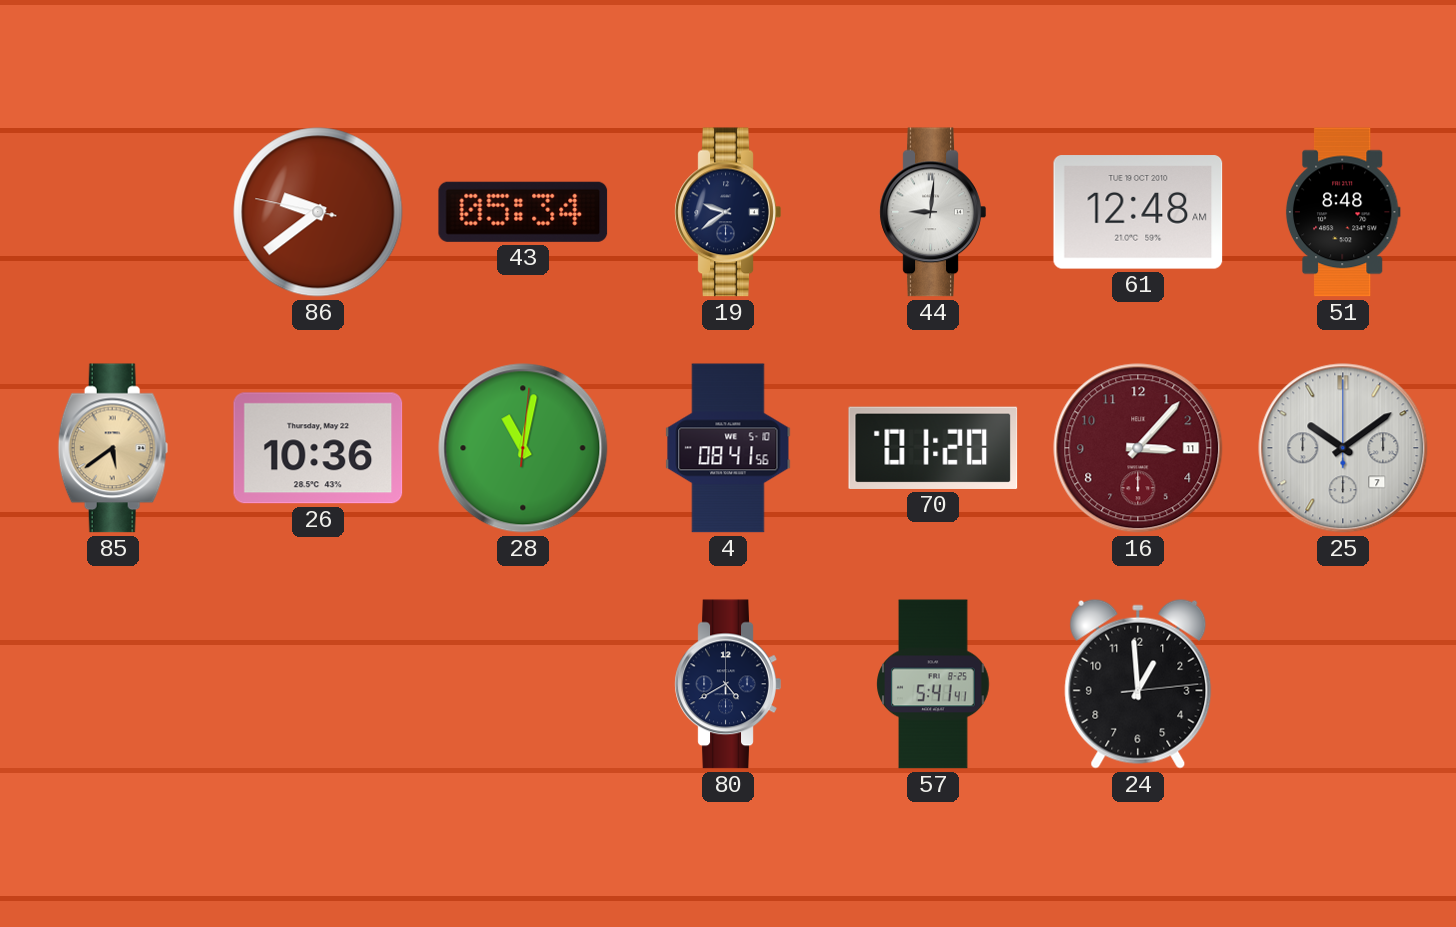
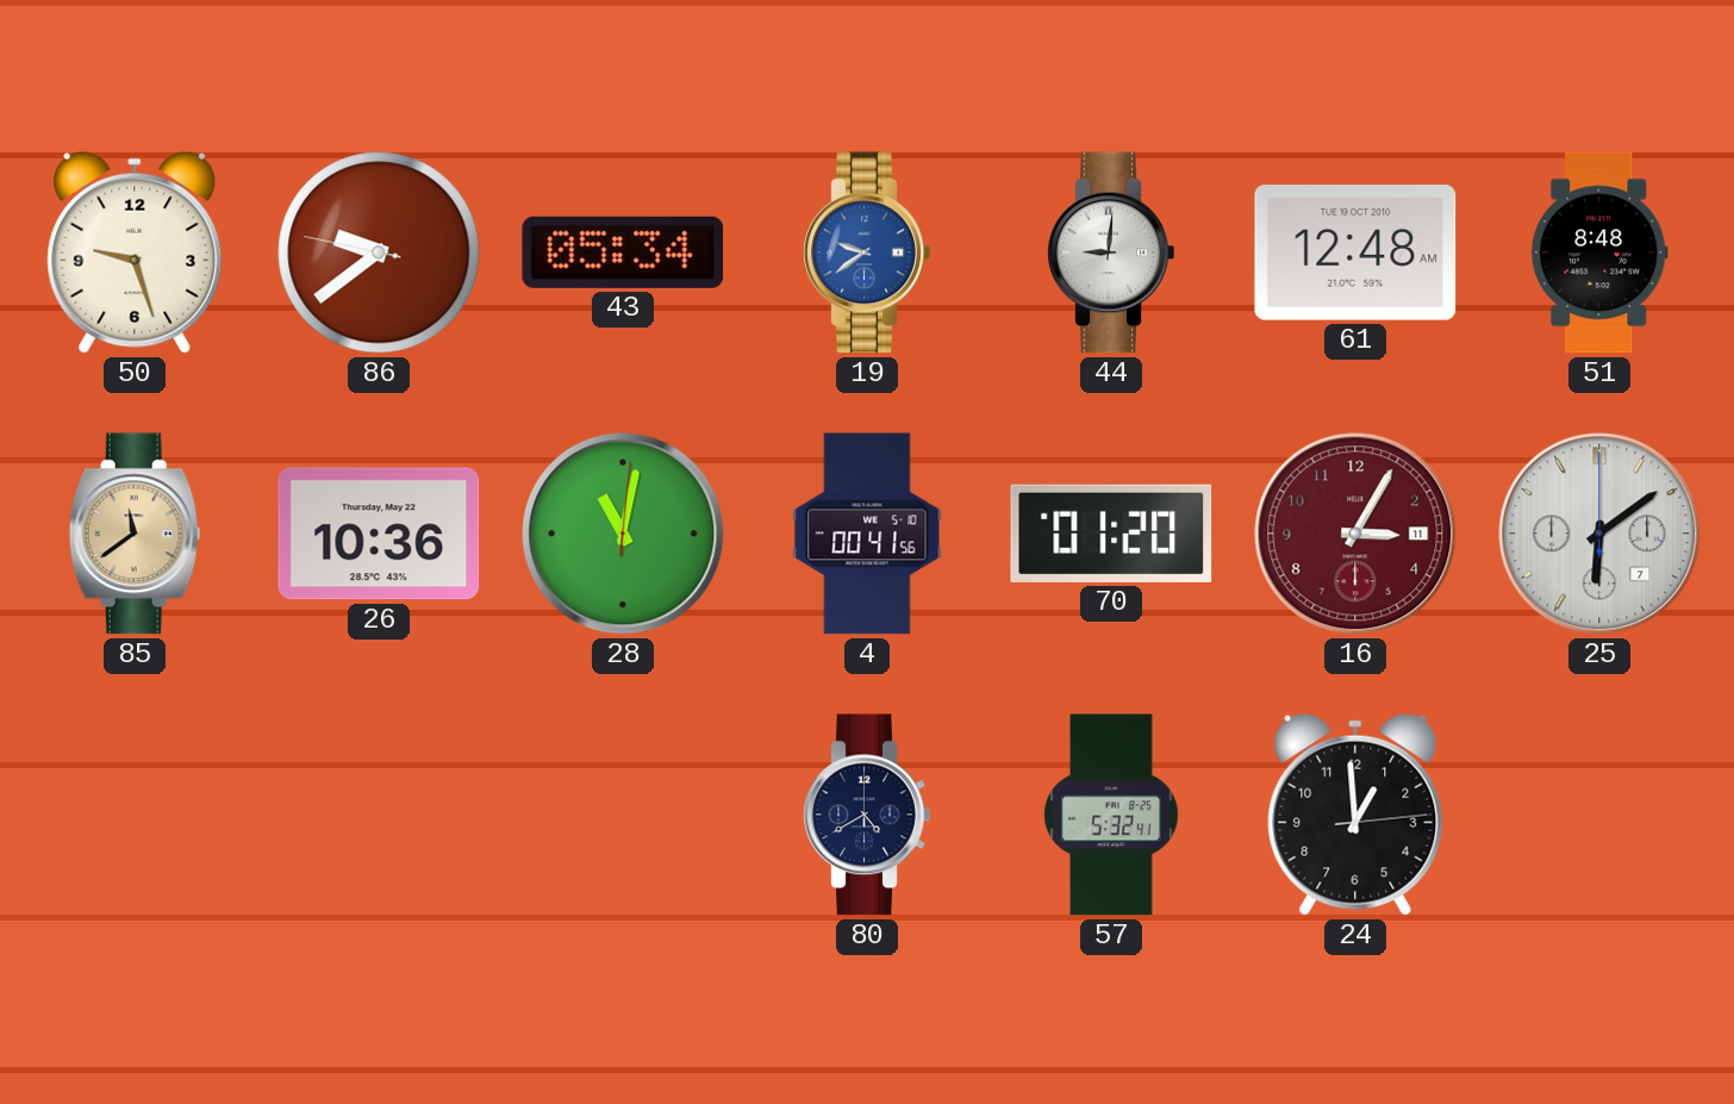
50: none -> 9:27 (135, 252)
19 dial: navy -> blue (867, 252)
85: 5:39 -> 11:39 (135, 534)
4: 08:41 -> 00:41 (867, 534)
16: 3:07 -> 3:05 (1355, 534)
25: 10:09 -> 6:09 (1599, 534)
57: 5:41 -> 5:32 (1111, 815)
